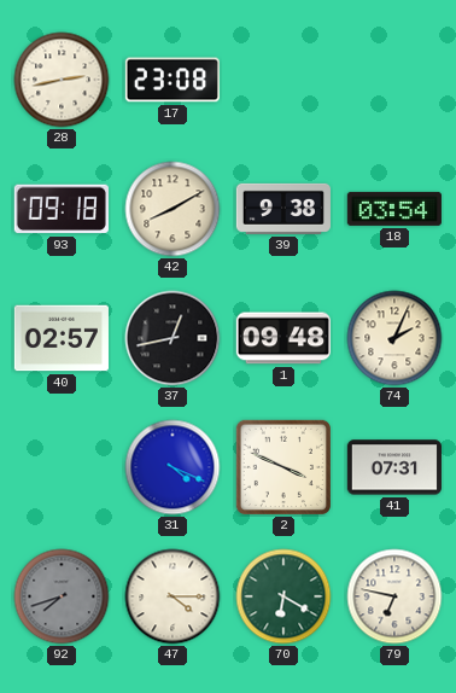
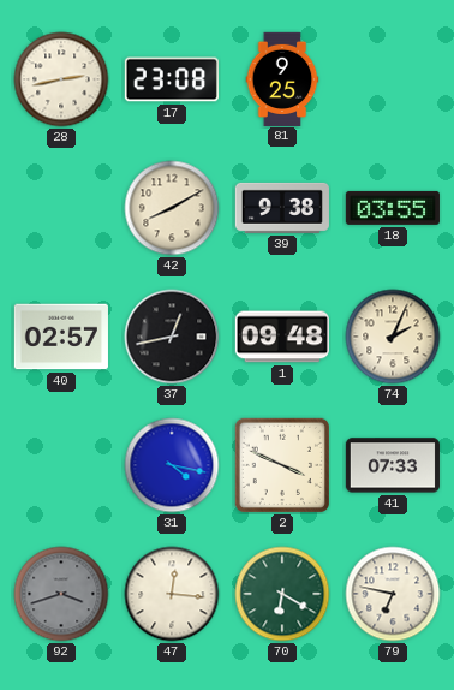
81: none -> 9:25 (282, 78)
93: 09:18 -> none (62, 209)
18: 03:54 -> 03:55 (393, 208)
31: 4:19 -> 4:17 (172, 465)
41: 07:31 -> 07:33 (393, 465)
92: 7:42 -> 3:42 (61, 594)
47: 4:15 -> 12:16 (172, 594)
